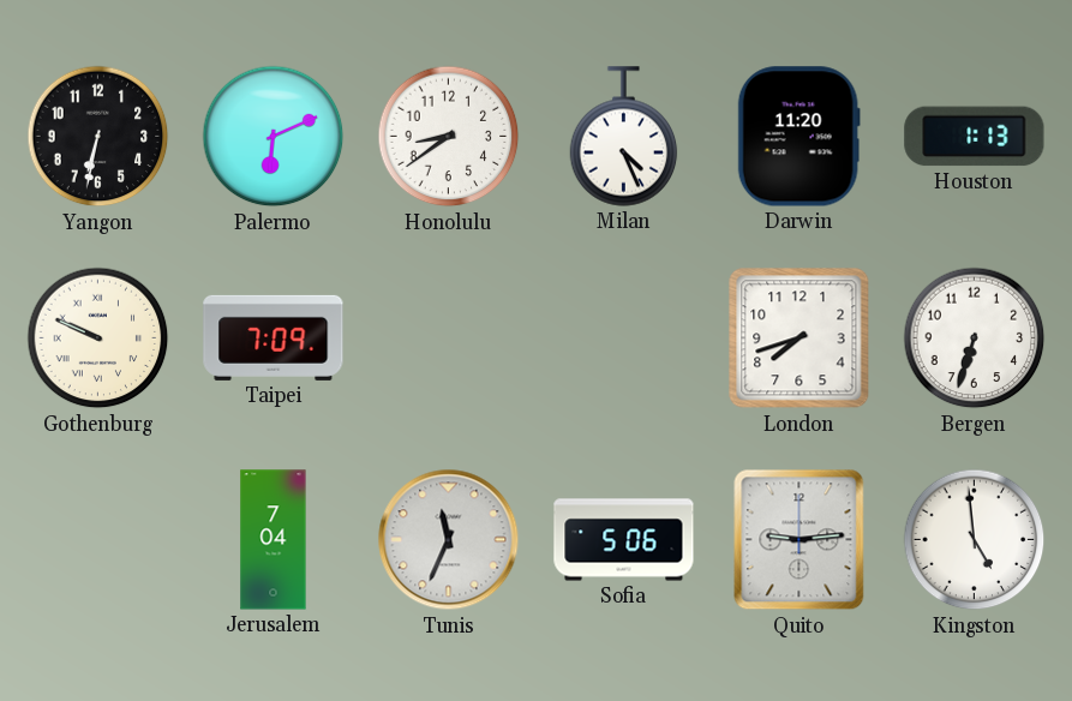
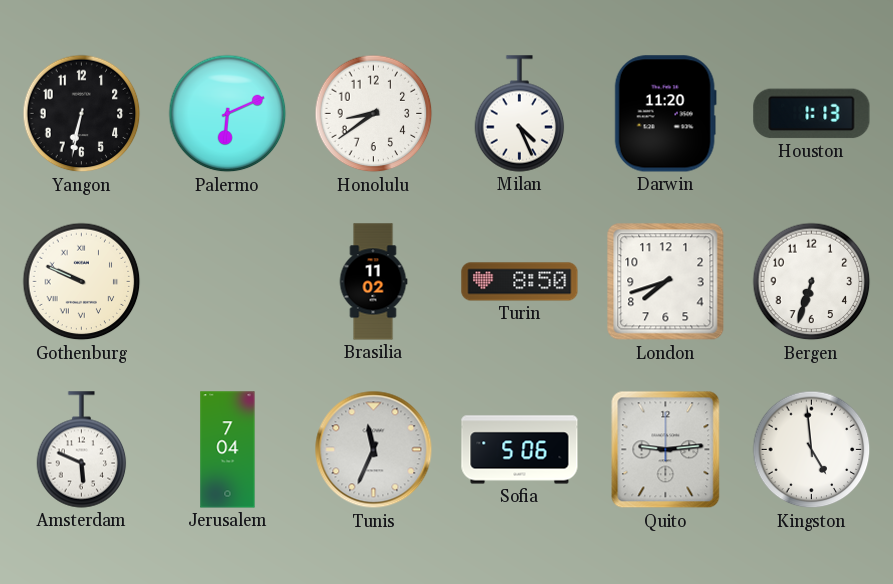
Taipei: 7:09 -> none (274, 337)
Brasilia: none -> 11:02 (373, 282)
Turin: none -> 8:50 (520, 282)
Amsterdam: none -> 5:49 (82, 450)
